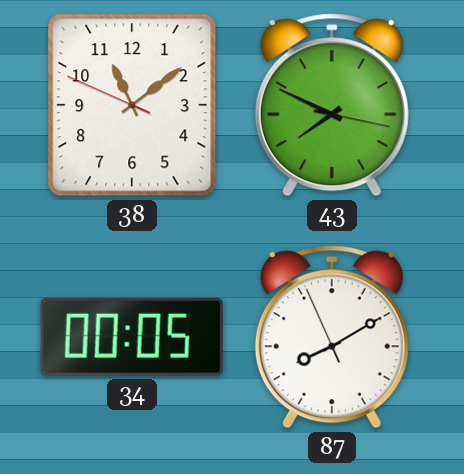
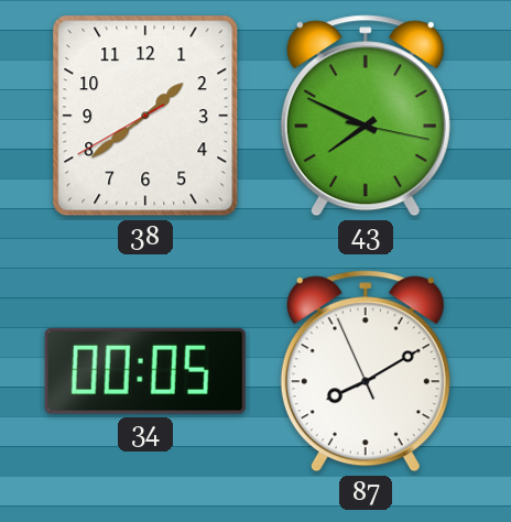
38: 11:08 -> 1:38 (145, 116)
